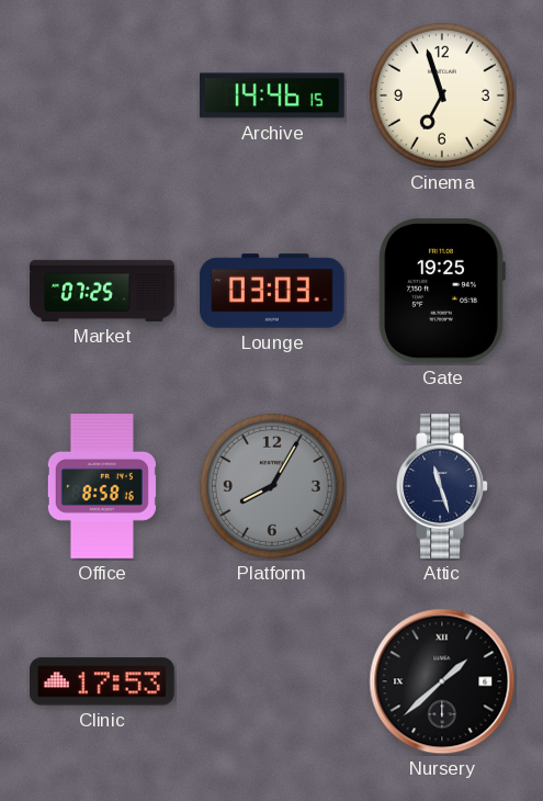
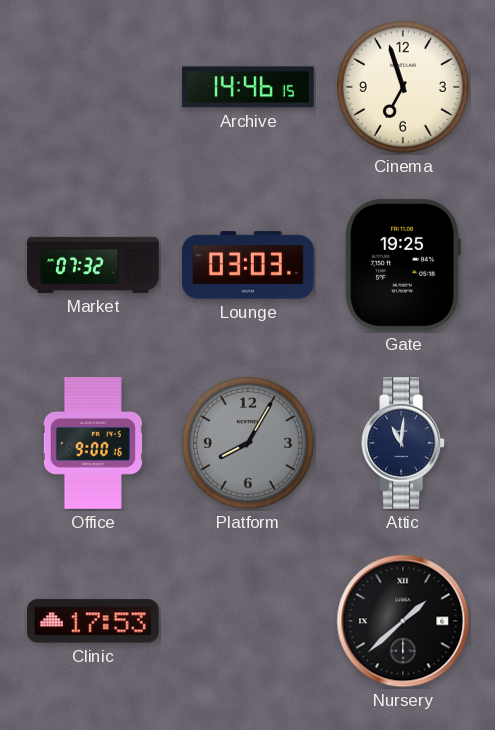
Market: 07:25 -> 07:32 (93, 265)
Office: 8:58 -> 9:00 (93, 444)
Attic: 11:27 -> 11:01 (403, 444)
